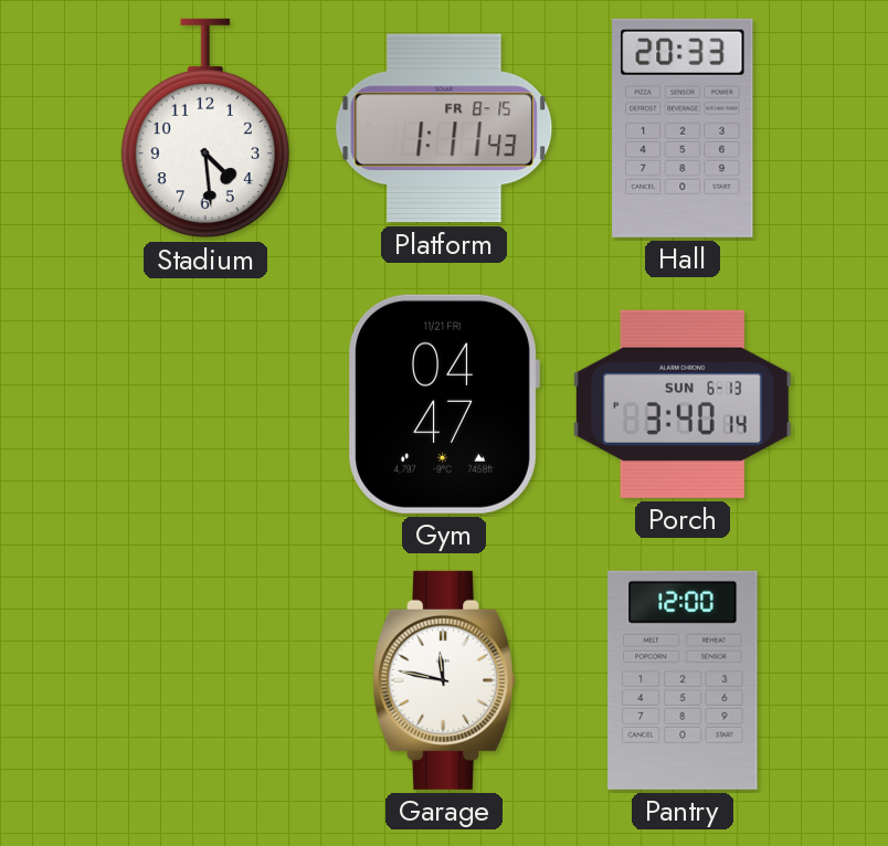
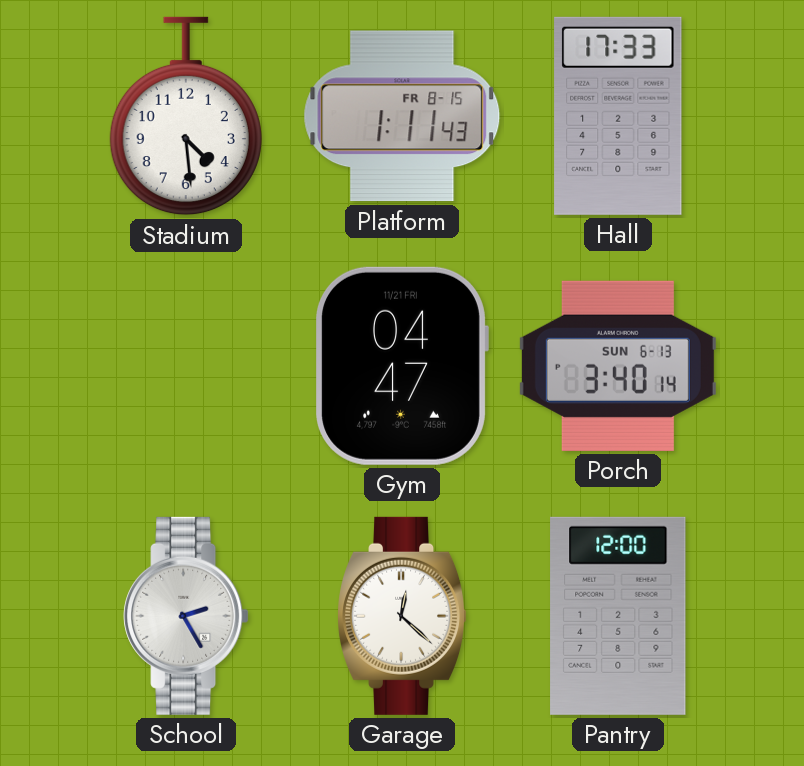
Hall: 20:33 -> 17:33 (618, 116)
School: none -> 2:25 (186, 616)
Garage: 11:47 -> 12:22 (402, 616)
